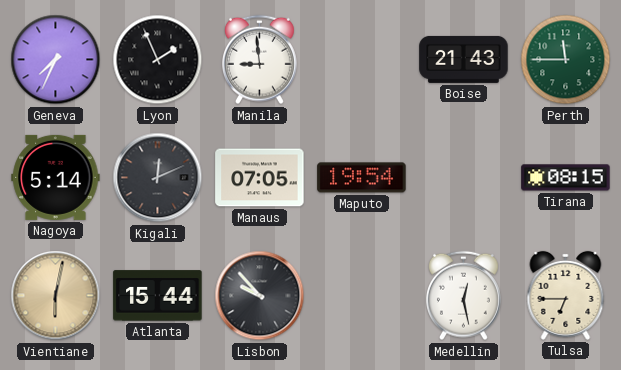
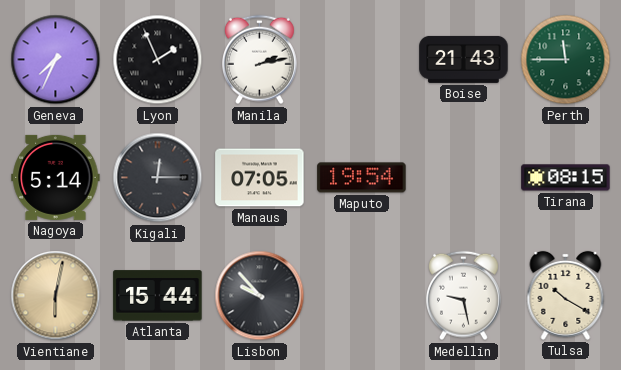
Manila: 8:59 -> 2:13 (259, 60)
Kigali: 12:11 -> 12:15 (158, 178)
Medellin: 12:28 -> 9:28 (463, 296)
Tulsa: 6:45 -> 10:20 (566, 295)
